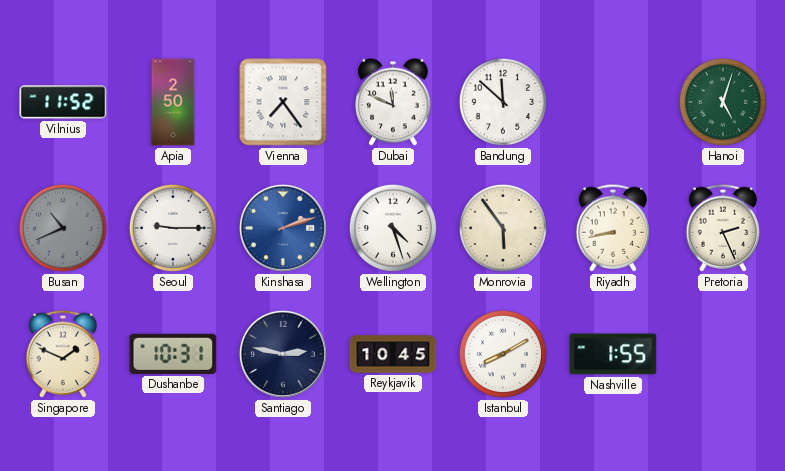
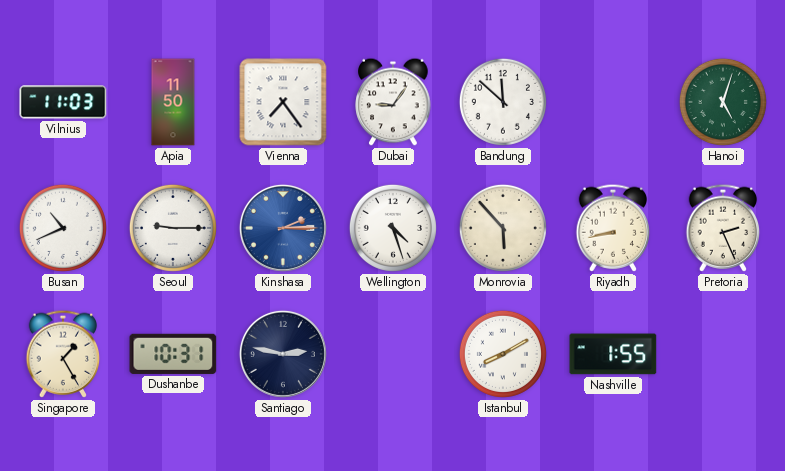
Vilnius: 11:52 -> 11:03 (63, 102)
Apia: 2:50 -> 11:50 (173, 102)
Dubai: 11:49 -> 9:06 (393, 102)
Busan dial: grey -> white (63, 228)
Kinshasa: 2:12 -> 2:15 (283, 228)
Monrovia: 5:54 -> 5:53 (503, 228)
Singapore: 1:49 -> 1:25 (63, 354)
Reykjavik: 10:45 -> none (393, 354)
